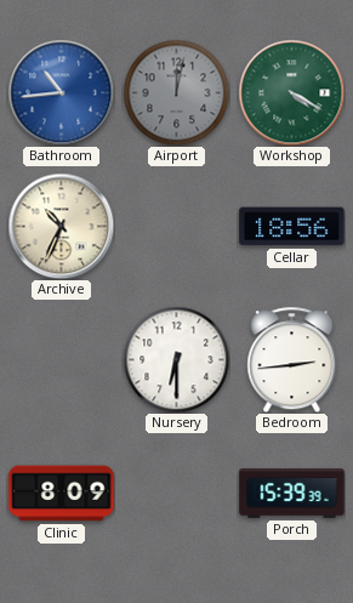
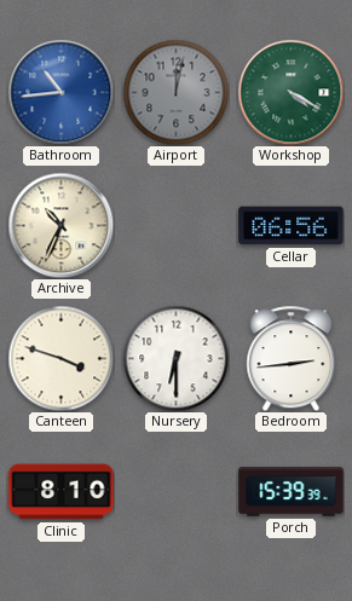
Cellar: 18:56 -> 06:56 (292, 226)
Canteen: none -> 3:48 (60, 358)
Clinic: 8:09 -> 8:10 (62, 492)
